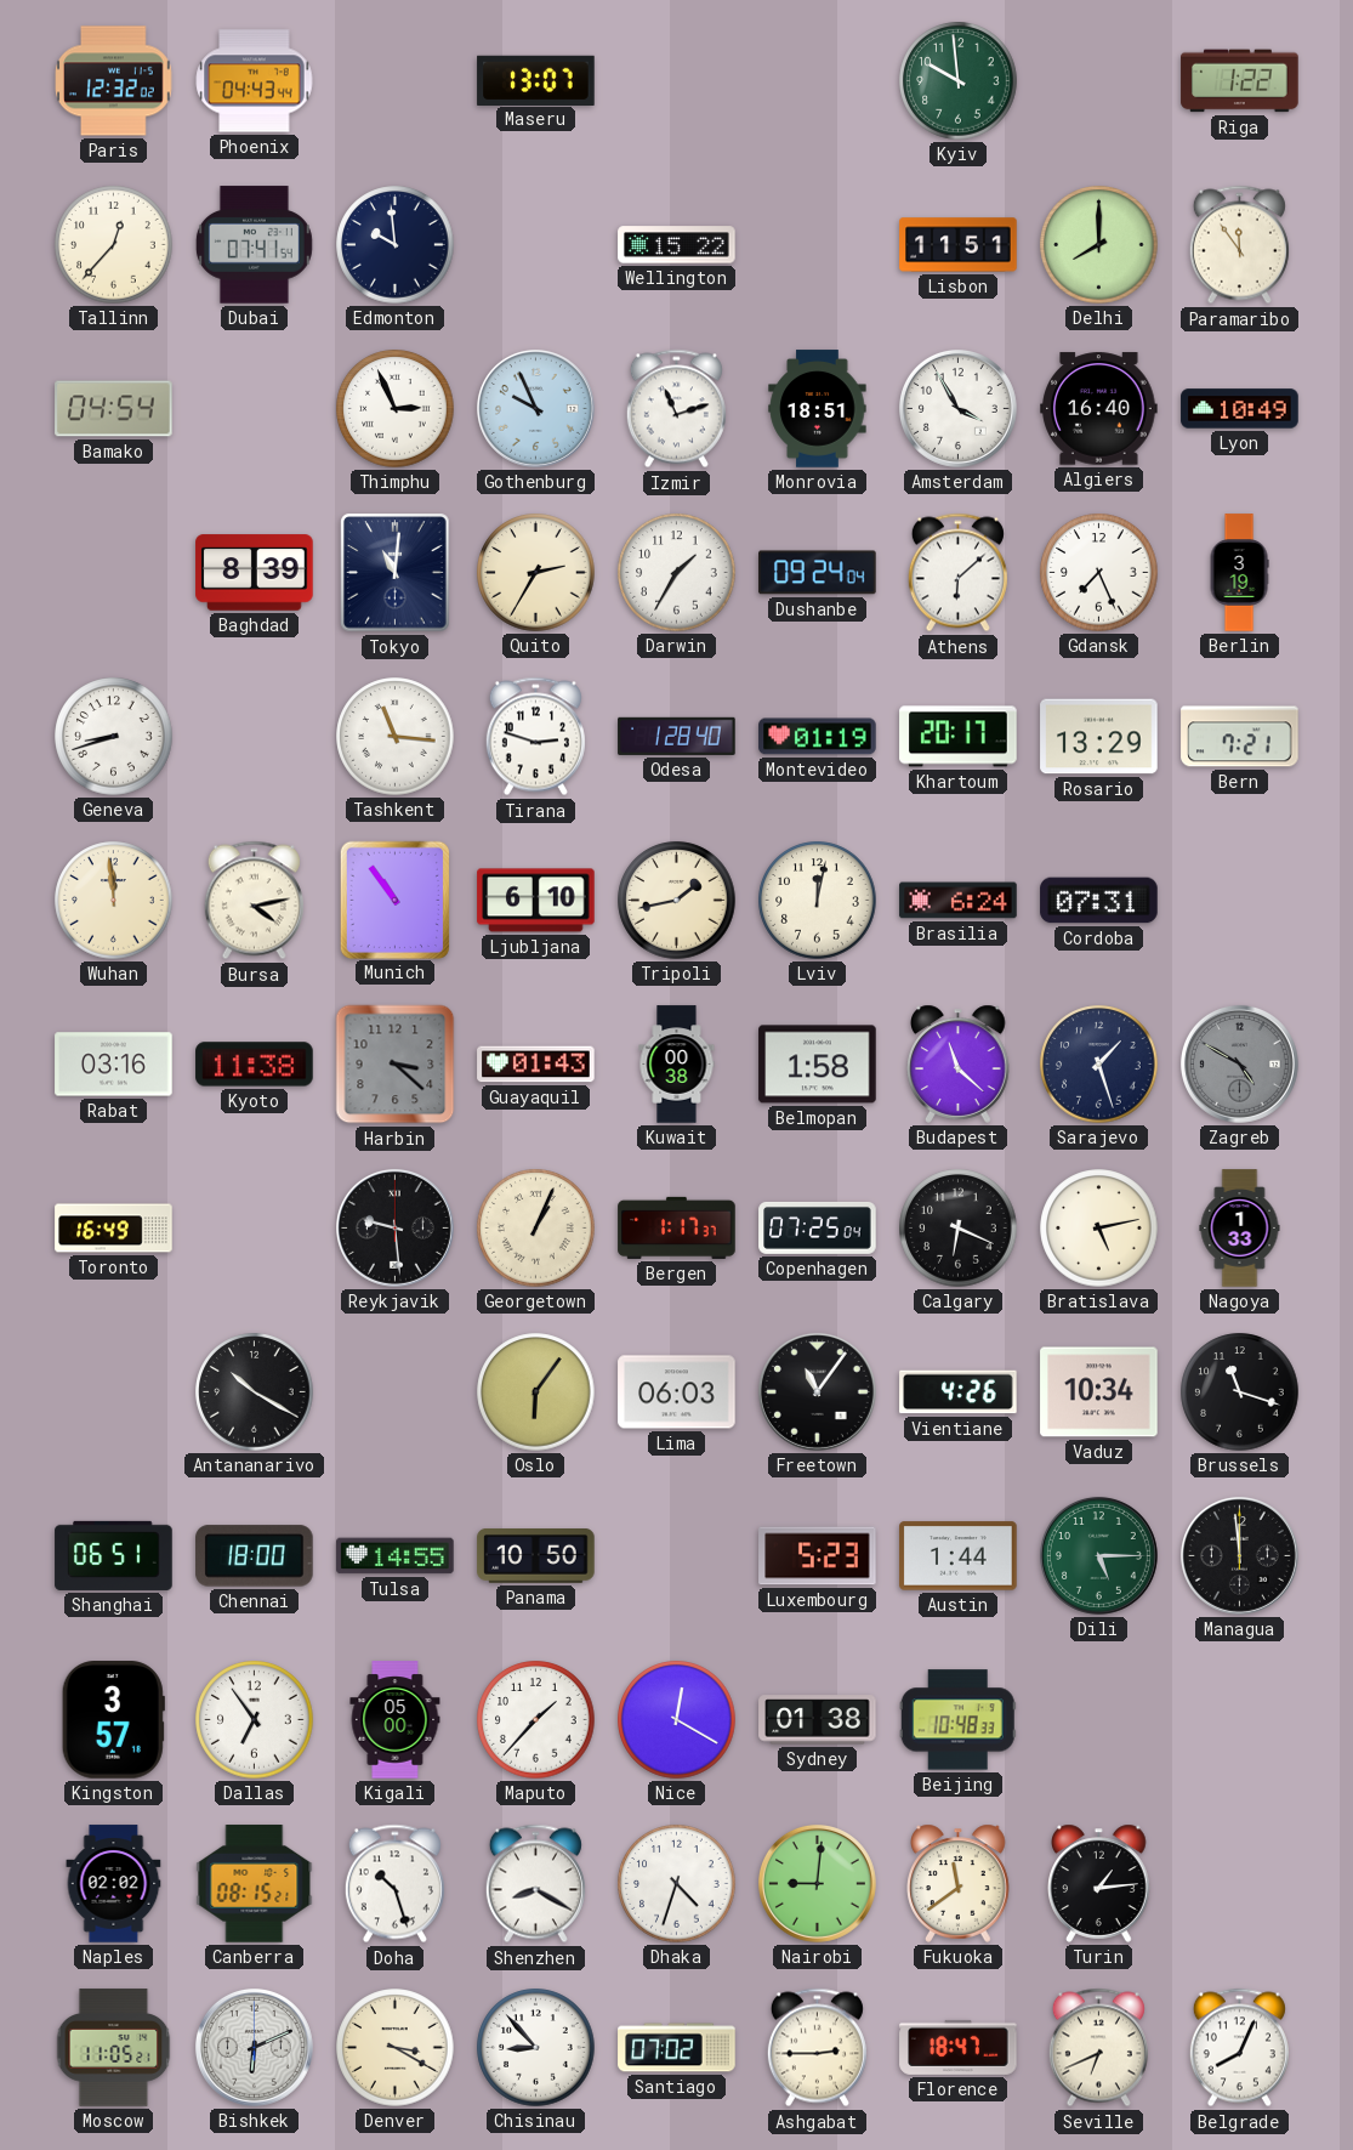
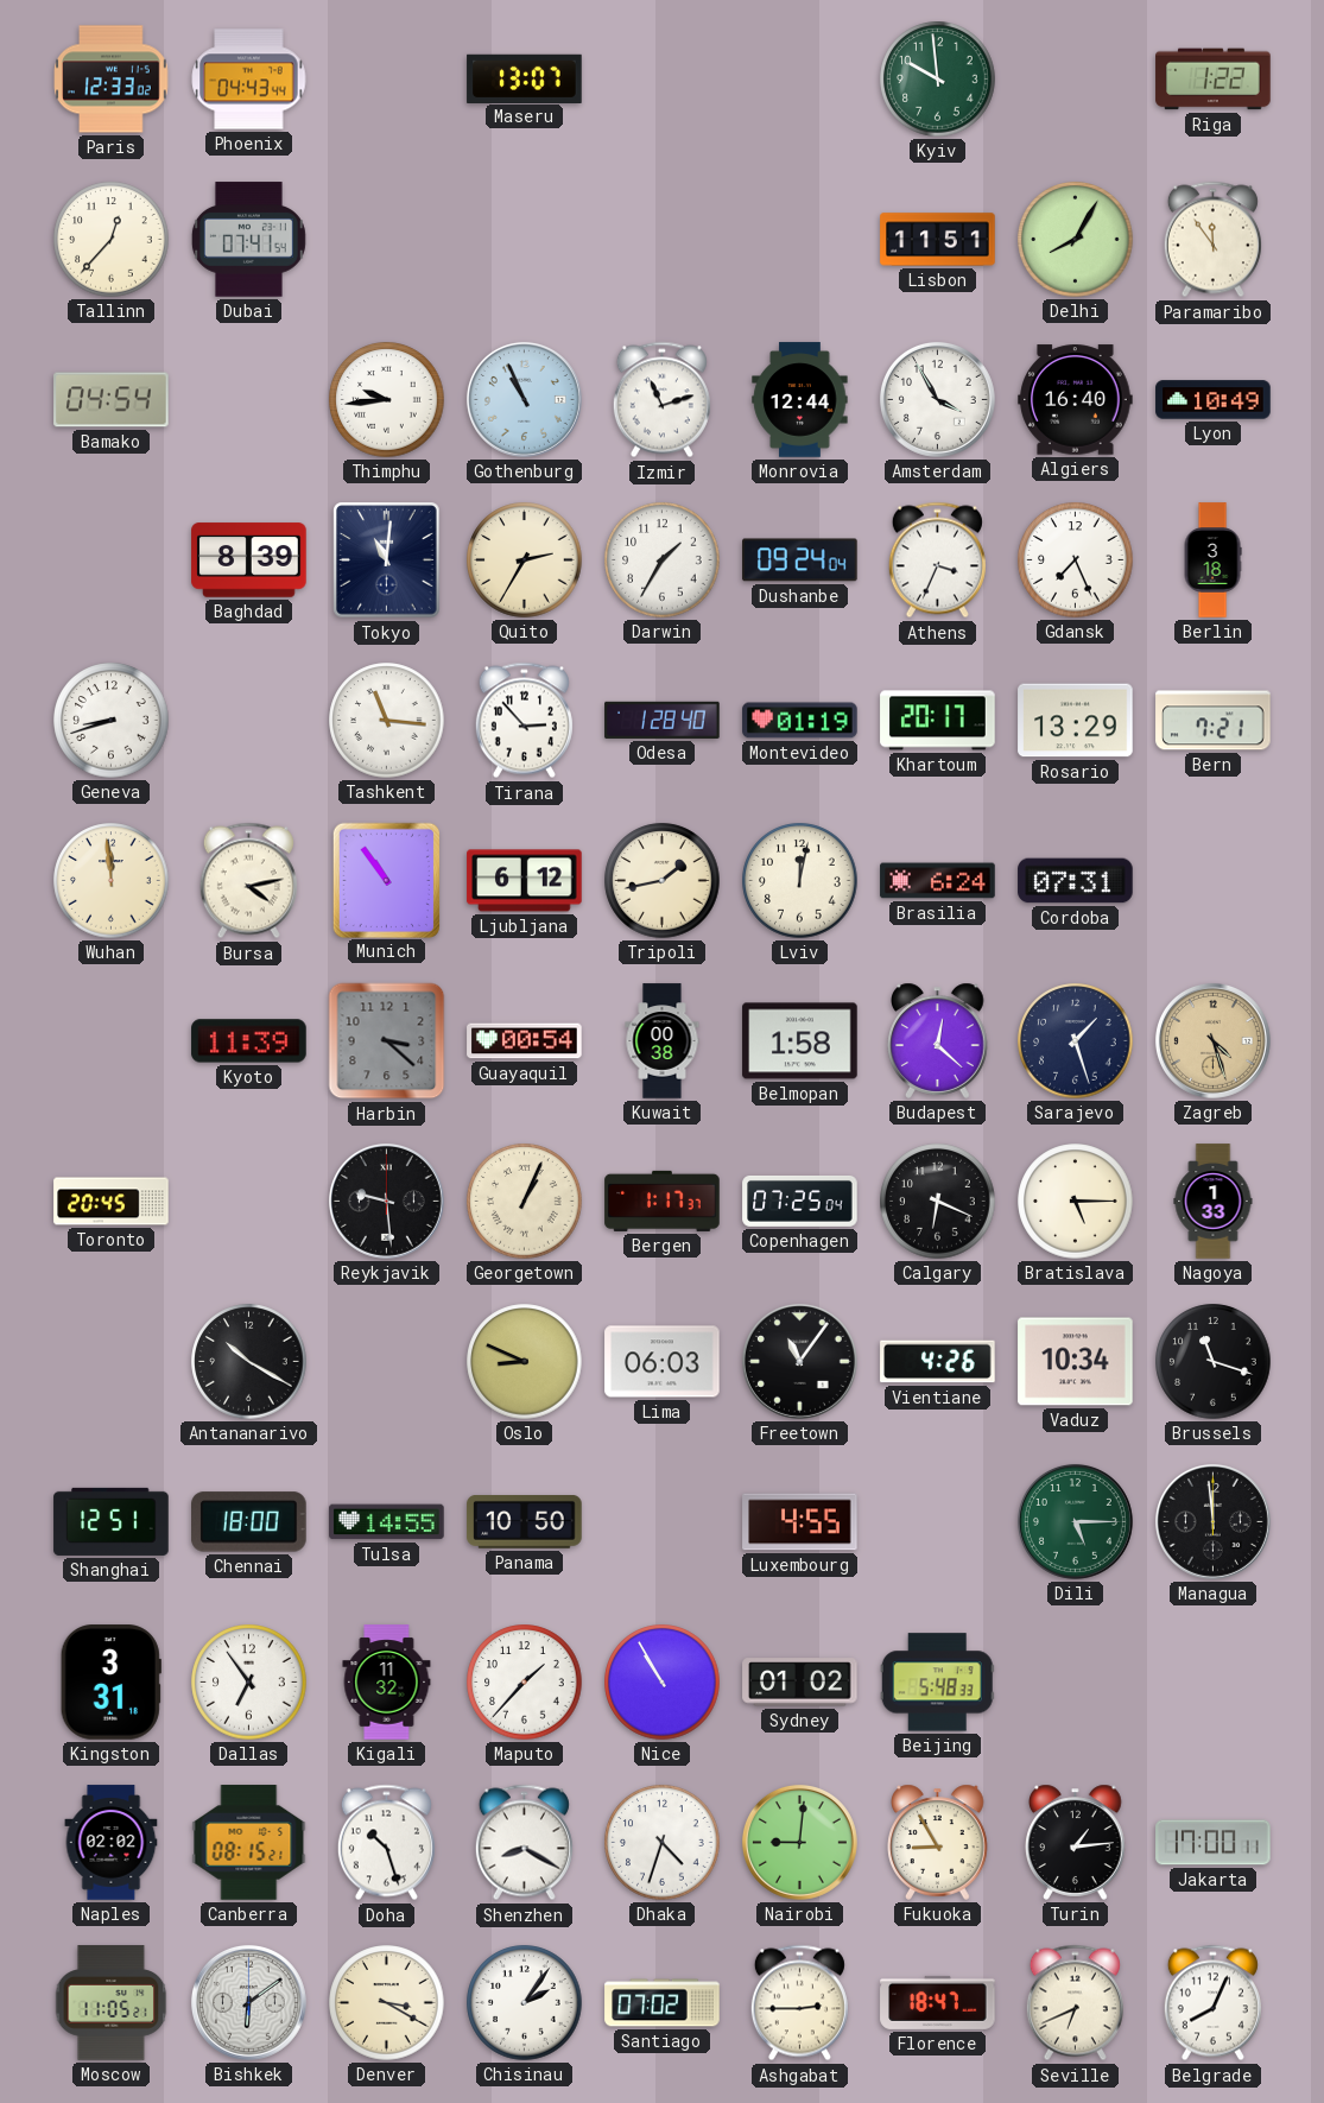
Paris: 12:32 -> 12:33 (112, 80)
Edmonton: 9:59 -> none (396, 245)
Wellington: 15:22 -> none (677, 245)
Delhi: 8:00 -> 8:05 (1076, 240)
Thimphu: 2:56 -> 9:44 (387, 400)
Gothenburg: 9:56 -> 10:56 (524, 399)
Monrovia: 18:51 -> 12:44 (800, 400)
Athens: 6:08 -> 3:34 (937, 560)
Berlin: 3:19 -> 3:18 (1212, 560)
Tirana: 2:48 -> 2:53 (524, 721)
Ljubljana: 6:10 -> 6:12 (525, 881)
Rabat: 03:16 -> none (114, 1065)
Kyoto: 11:38 -> 11:39 (249, 1041)
Guayaquil: 01:43 -> 00:54 (525, 1041)
Budapest: 11:22 -> 12:22 (938, 1040)
Zagreb: 4:50 -> 4:27 (1212, 1040)
Zagreb dial: grey -> champagne (1212, 1040)
Toronto: 16:49 -> 20:45 (112, 1202)
Bratislava: 5:13 -> 5:15 (1076, 1202)
Oslo: 6:06 -> 8:49 (525, 1362)
Shanghai: 06:51 -> 12:51 (112, 1521)
Luxembourg: 5:23 -> 4:55 (800, 1522)
Austin: 1:44 -> none (959, 1556)
Kingston: 3:57 -> 3:31 (110, 1683)
Kigali: 05:00 -> 11:32 (387, 1683)
Nice: 12:20 -> 10:55 (663, 1683)
Sydney: 01:38 -> 01:02 (800, 1683)
Beijing: 10:48 -> 5:48 (937, 1683)
Fukuoka: 11:39 -> 8:55 (938, 1842)
Jakarta: none -> 17:00 (1214, 1843)
Bishkek: 6:11 -> 6:09 (248, 2002)
Chisinau: 8:53 -> 2:06 (525, 2003)
